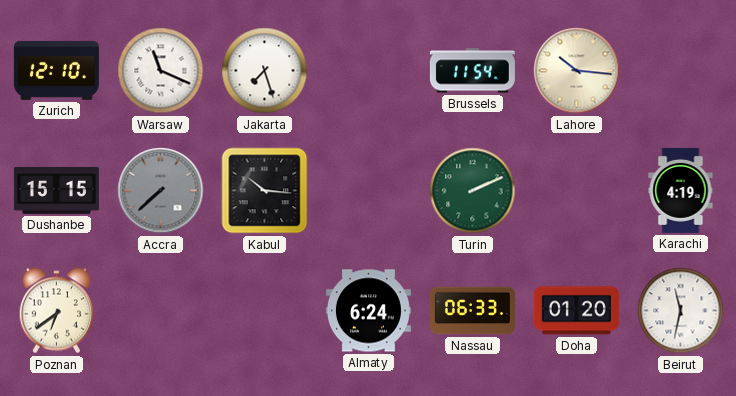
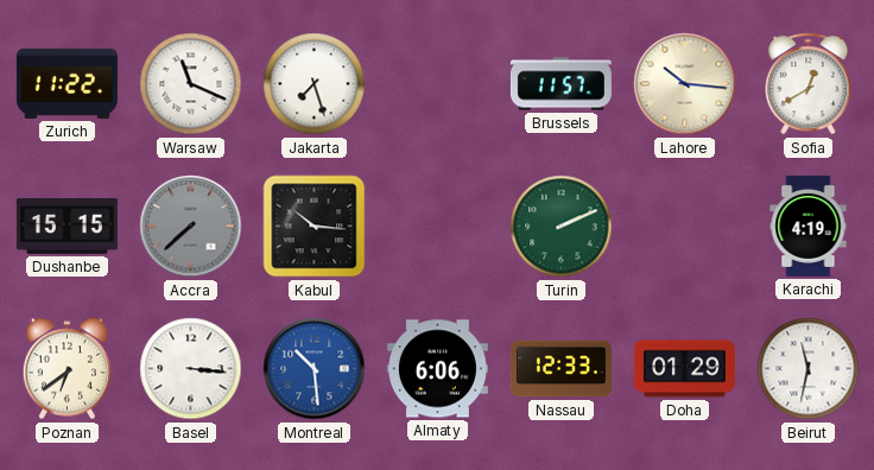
Zurich: 12:10 -> 11:22 (66, 83)
Brussels: 11:54 -> 11:57 (560, 84)
Sofia: none -> 12:40 (809, 84)
Basel: none -> 3:16 (191, 369)
Montreal: none -> 10:29 (315, 369)
Almaty: 6:24 -> 6:06 (437, 369)
Nassau: 06:33 -> 12:33 (560, 369)
Doha: 01:20 -> 01:29 (684, 369)
